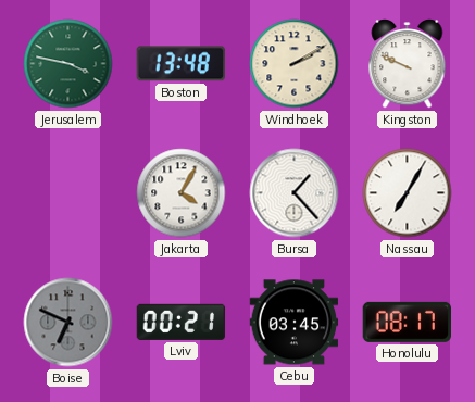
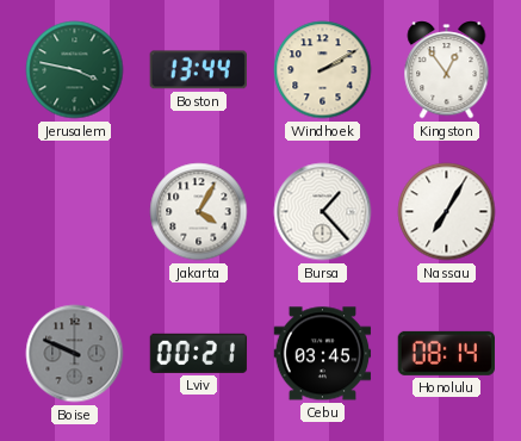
Boston: 13:48 -> 13:44 (198, 70)
Kingston: 9:49 -> 12:54 (447, 70)
Boise: 6:49 -> 9:49 (75, 354)
Honolulu: 08:17 -> 08:14 (446, 353)
